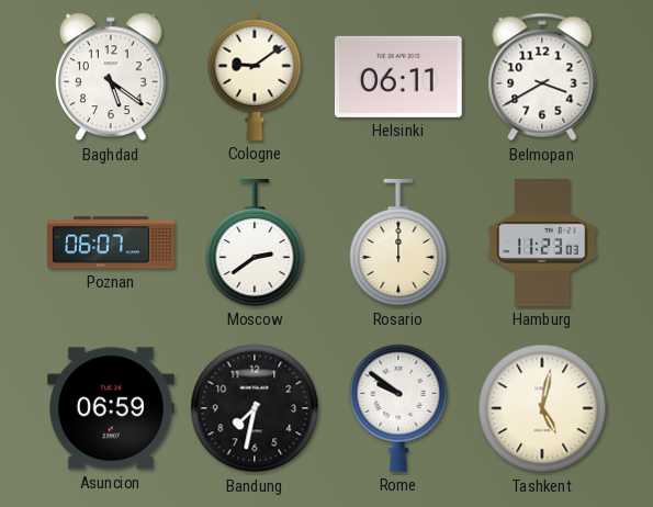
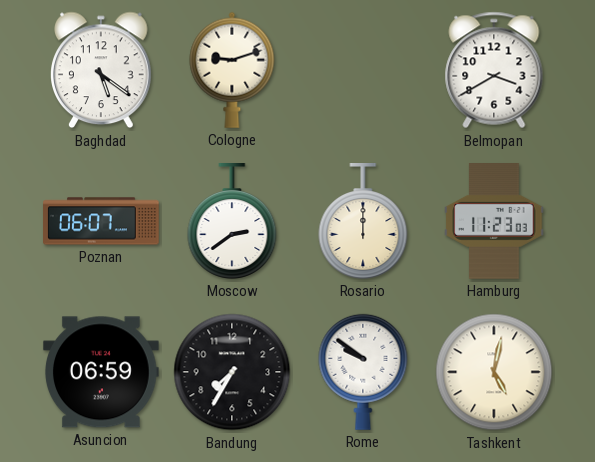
Cologne: 9:09 -> 9:12 (232, 70)
Helsinki: 06:11 -> none (398, 77)
Bandung: 7:32 -> 7:35 (232, 372)
